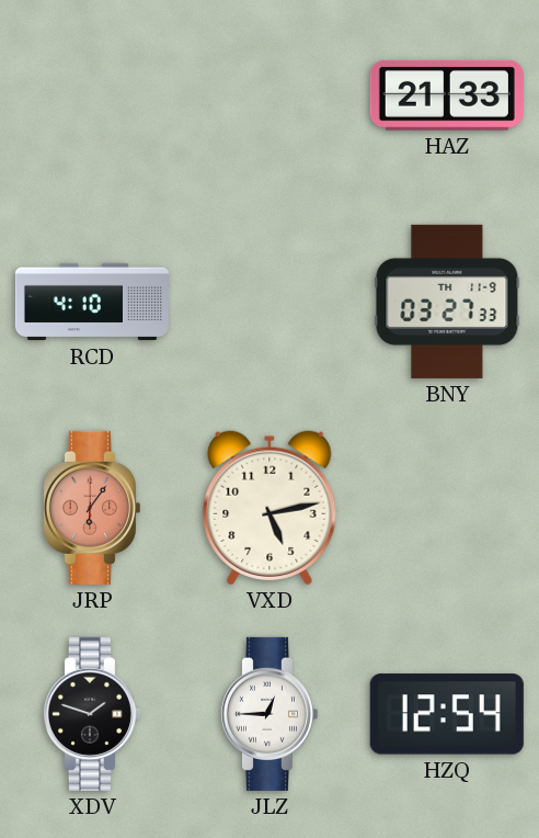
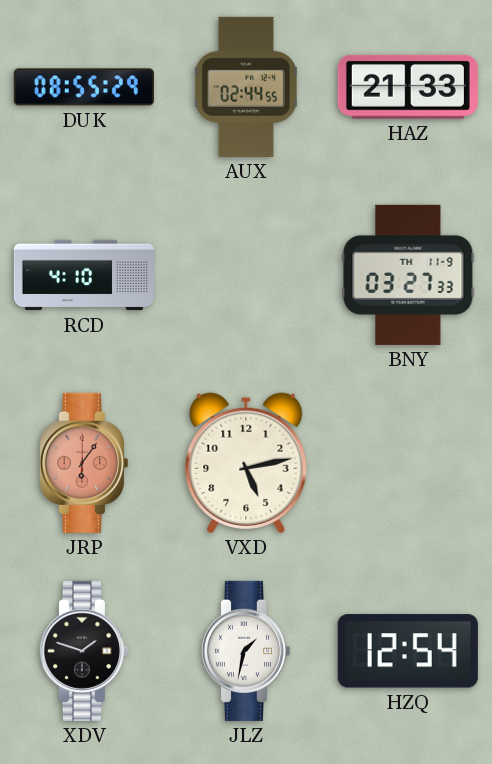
DUK: none -> 08:55 (84, 87)
AUX: none -> 02:44 (246, 87)
JLZ: 12:45 -> 1:32 (245, 651)
